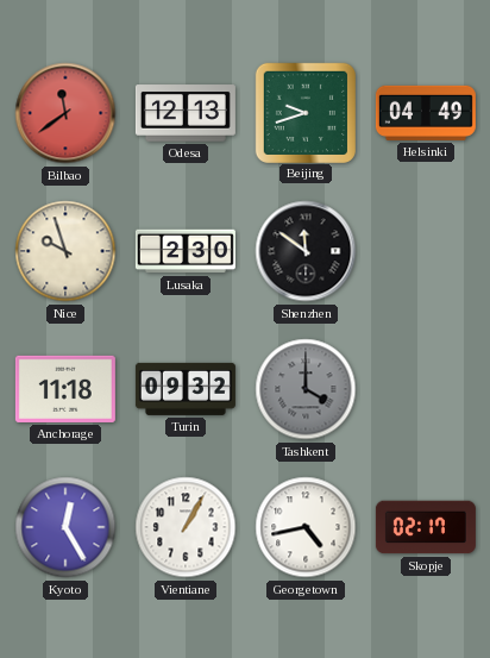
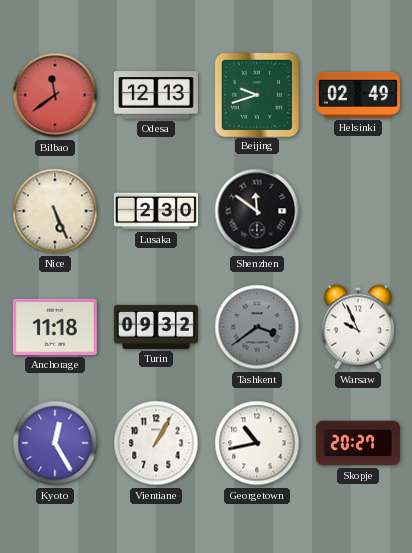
Helsinki: 04:49 -> 02:49 (358, 95)
Nice: 9:57 -> 5:26 (55, 211)
Tashkent: 4:00 -> 3:39 (257, 327)
Warsaw: none -> 9:56 (358, 327)
Georgetown: 4:43 -> 10:43 (257, 443)
Skopje: 02:17 -> 20:27 (358, 443)
